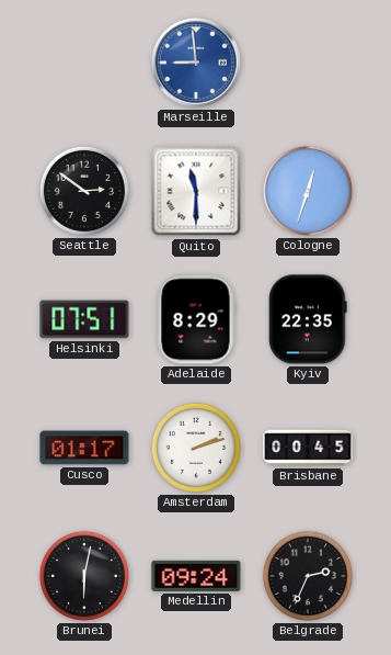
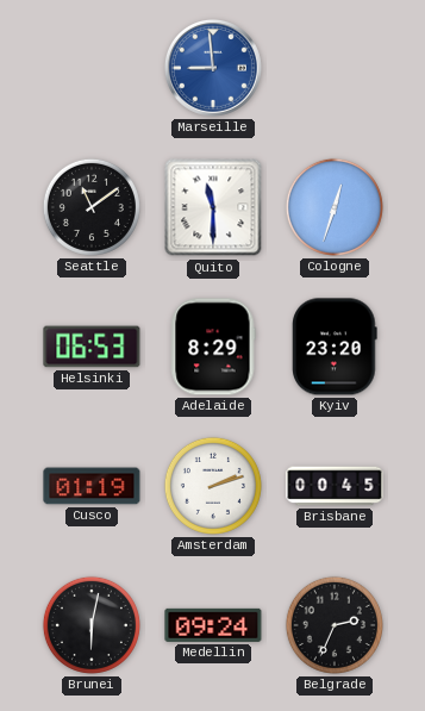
Seattle: 2:51 -> 11:09 (92, 207)
Helsinki: 07:51 -> 06:53 (92, 347)
Kyiv: 22:35 -> 23:20 (335, 347)
Cusco: 01:17 -> 01:19 (92, 486)
